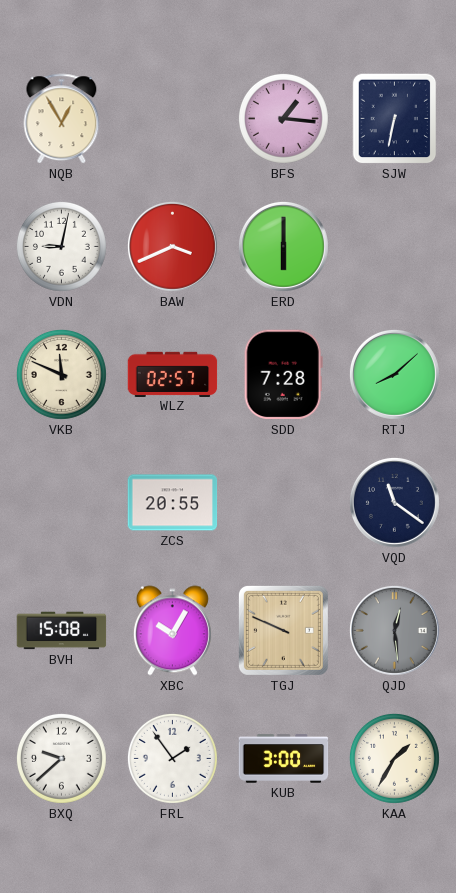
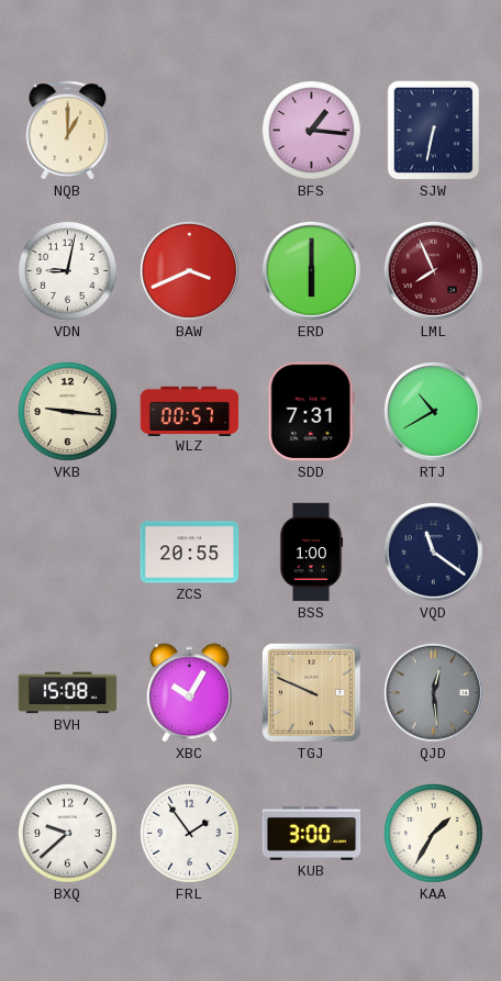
NQB: 12:55 -> 1:00 (68, 131)
LML: none -> 7:56 (433, 270)
VKB: 11:49 -> 9:16 (67, 411)
WLZ: 02:57 -> 00:57 (190, 411)
SDD: 7:28 -> 7:31 (311, 412)
RTJ: 8:08 -> 10:40 (433, 411)
BSS: none -> 1:00 (311, 553)
